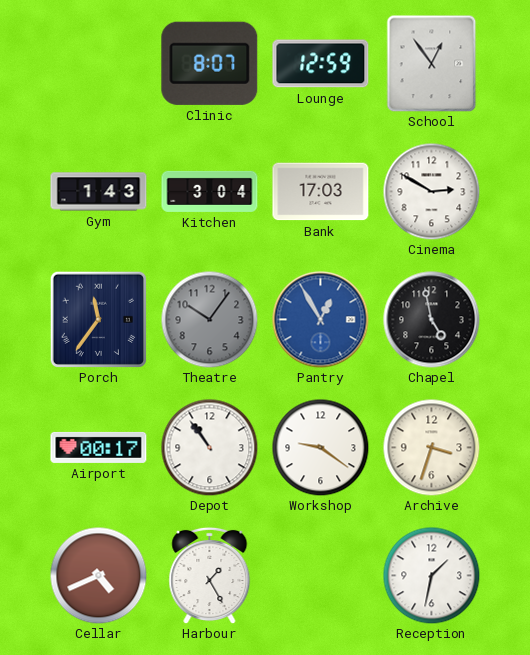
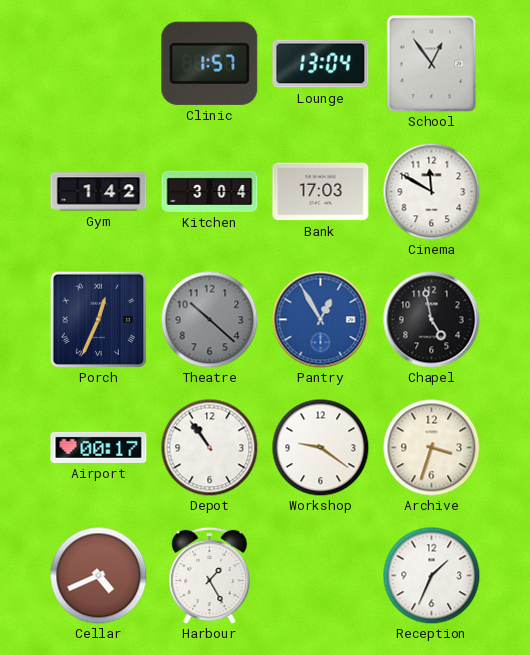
Clinic: 8:07 -> 1:57 (210, 63)
Lounge: 12:59 -> 13:04 (321, 64)
Gym: 1:43 -> 1:42 (99, 192)
Cinema: 2:50 -> 11:50 (431, 191)
Porch: 11:36 -> 12:34 (98, 319)
Theatre: 10:06 -> 10:22 (209, 319)
Reception: 1:32 -> 1:34 (431, 575)
